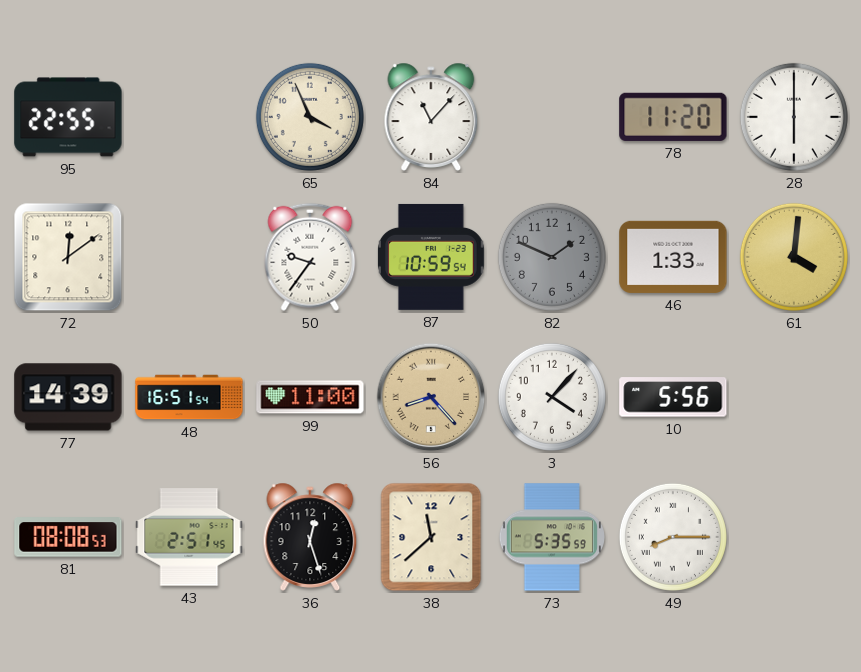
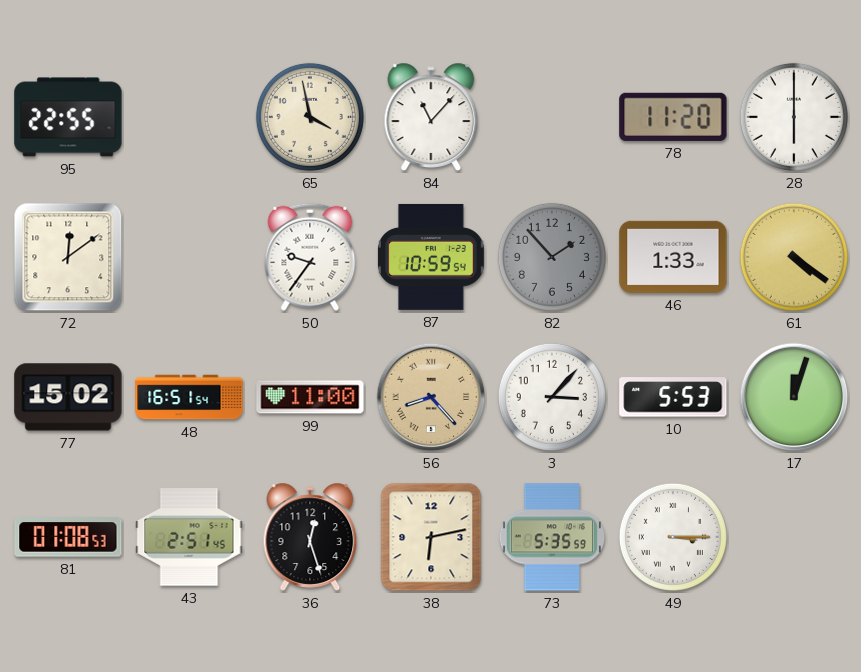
65: 3:56 -> 3:58 (310, 117)
82: 1:49 -> 1:53 (552, 257)
61: 4:01 -> 4:21 (794, 257)
77: 14:39 -> 15:02 (68, 397)
3: 4:07 -> 3:07 (552, 397)
10: 5:56 -> 5:53 (673, 397)
17: none -> 12:03 (794, 397)
81: 08:08 -> 01:08 (68, 537)
38: 11:38 -> 6:13 (431, 537)
49: 8:15 -> 3:15 (673, 537)
